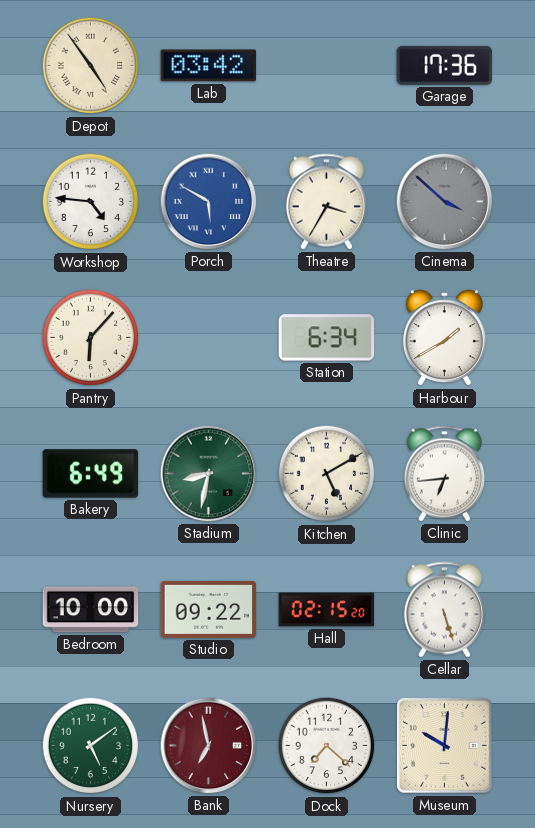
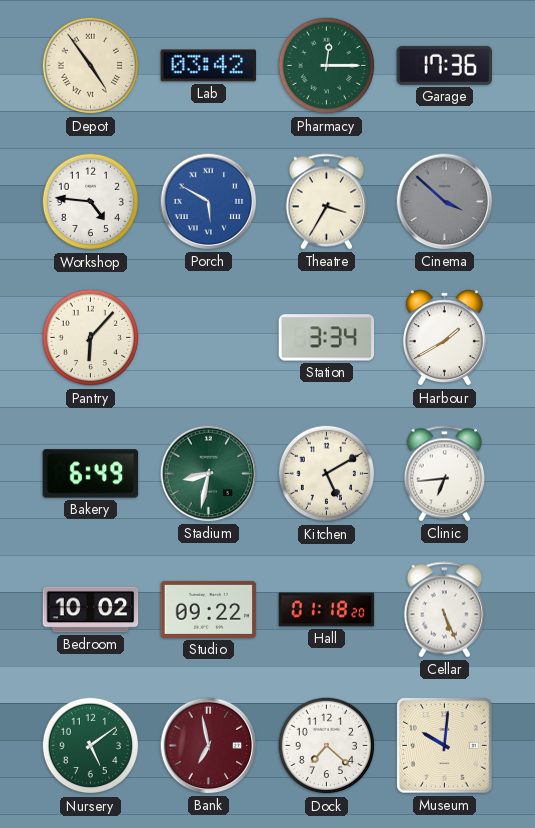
Pharmacy: none -> 12:15 (327, 66)
Station: 6:34 -> 3:34 (327, 338)
Bedroom: 10:00 -> 10:02 (91, 610)
Hall: 02:15 -> 01:18 (327, 610)
Cellar: 5:27 -> 5:26 (445, 610)
